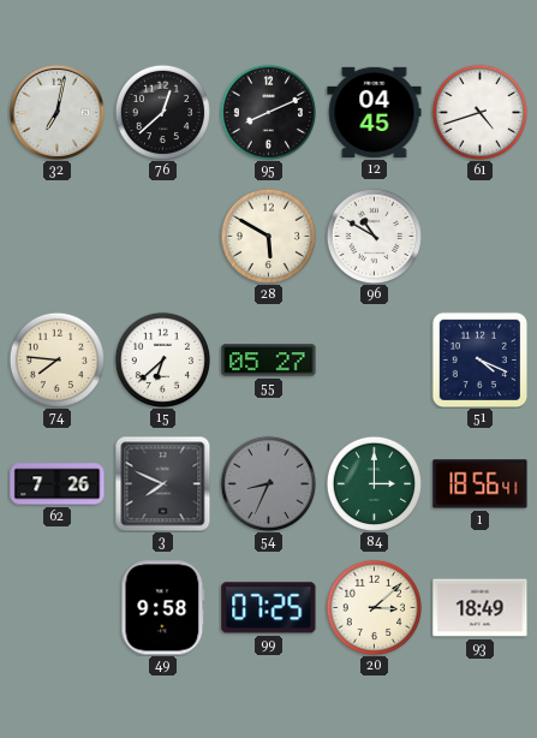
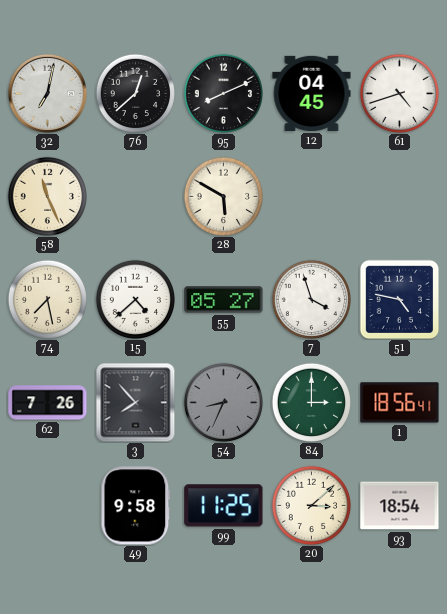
58: none -> 11:26 (47, 196)
96: 10:50 -> none (374, 236)
74: 7:46 -> 7:28 (47, 299)
15: 6:38 -> 4:38 (135, 299)
7: none -> 3:57 (311, 299)
51: 4:19 -> 4:47 (399, 299)
3: 7:49 -> 7:53 (135, 402)
99: 07:25 -> 11:25 (224, 506)
93: 18:49 -> 18:54 (400, 506)
